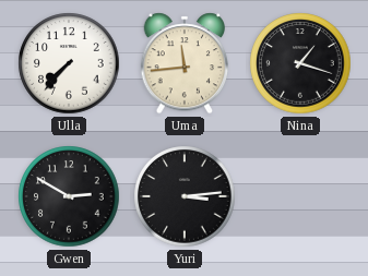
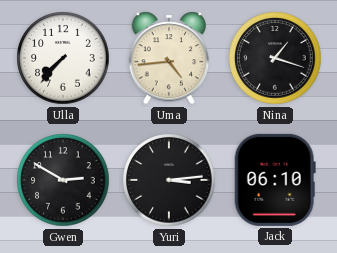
Uma: 11:44 -> 4:44 (169, 58)
Jack: none -> 06:10 (275, 180)
